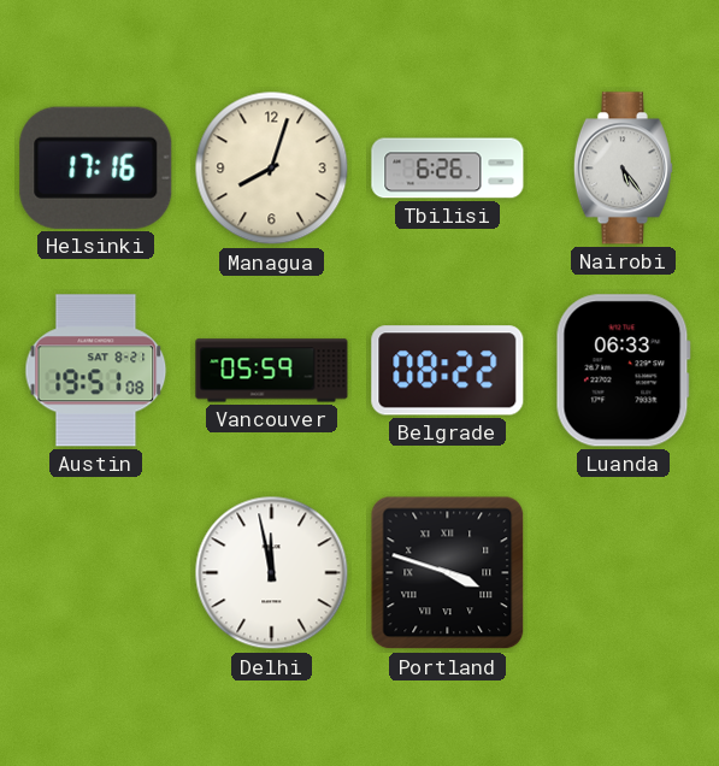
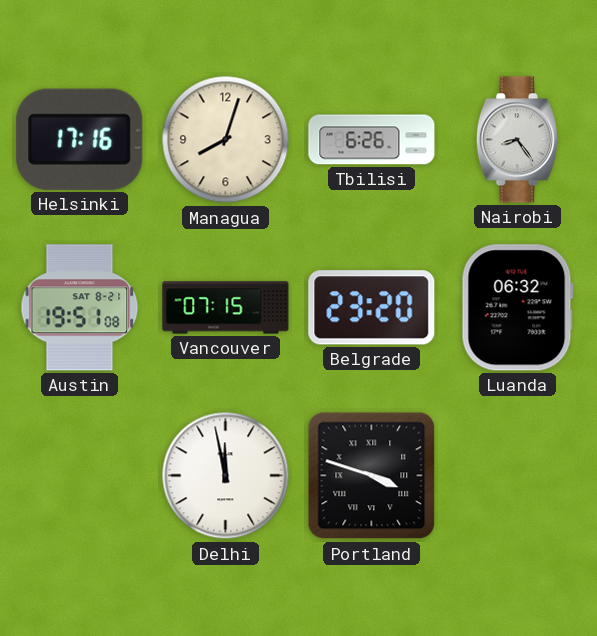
Nairobi: 5:24 -> 8:24 (517, 140)
Vancouver: 05:59 -> 07:15 (226, 308)
Belgrade: 08:22 -> 23:20 (372, 308)
Luanda: 06:33 -> 06:32 (517, 308)
